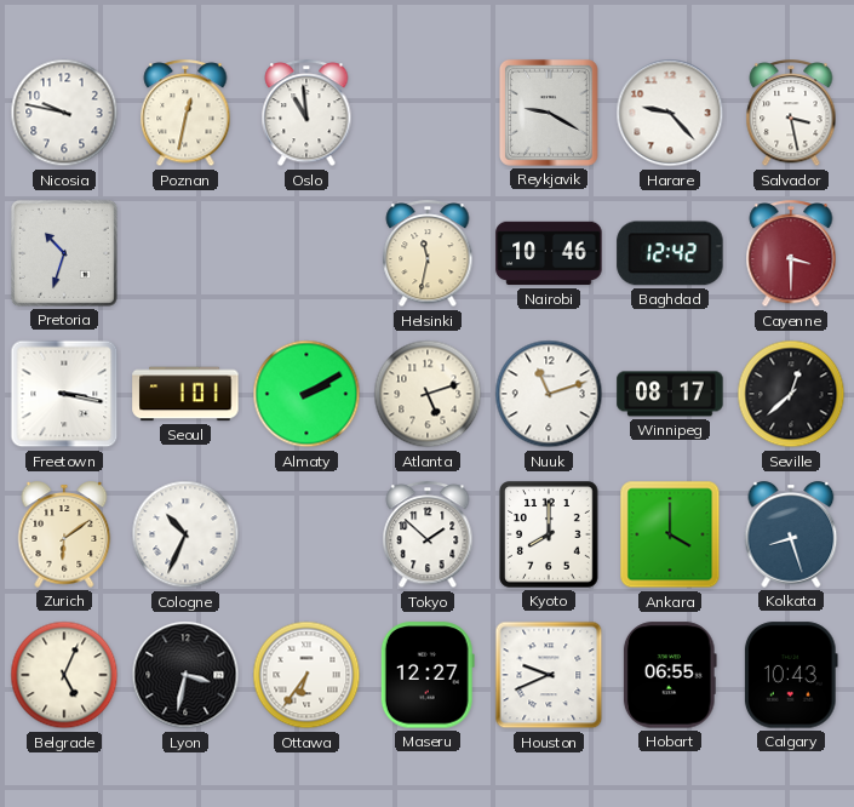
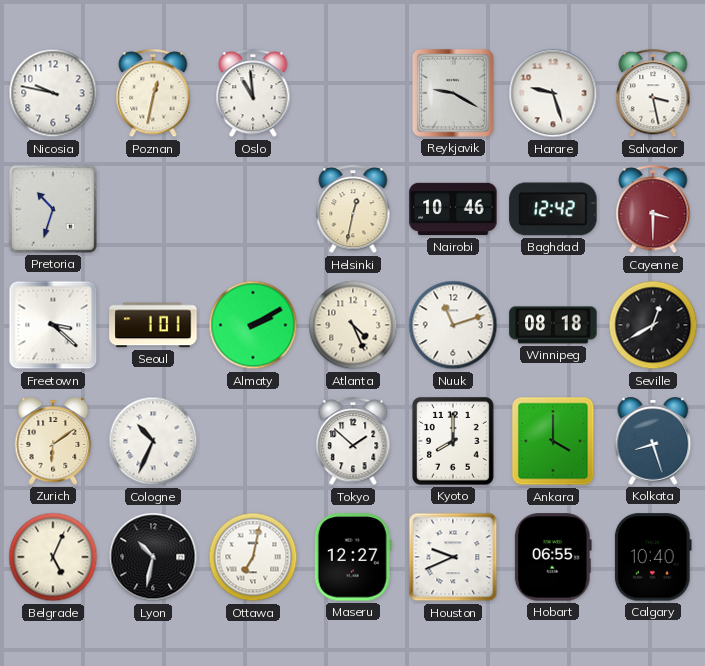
Harare: 9:23 -> 9:27 (553, 93)
Helsinki: 11:32 -> 12:32 (353, 210)
Freetown: 3:17 -> 3:22 (53, 325)
Atlanta: 5:12 -> 4:26 (353, 325)
Winnipeg: 08:17 -> 08:18 (553, 325)
Seville: 12:38 -> 12:40 (653, 325)
Lyon: 3:32 -> 10:32 (153, 557)
Ottawa: 6:36 -> 7:02 (253, 557)
Calgary: 10:43 -> 10:40 (653, 557)
